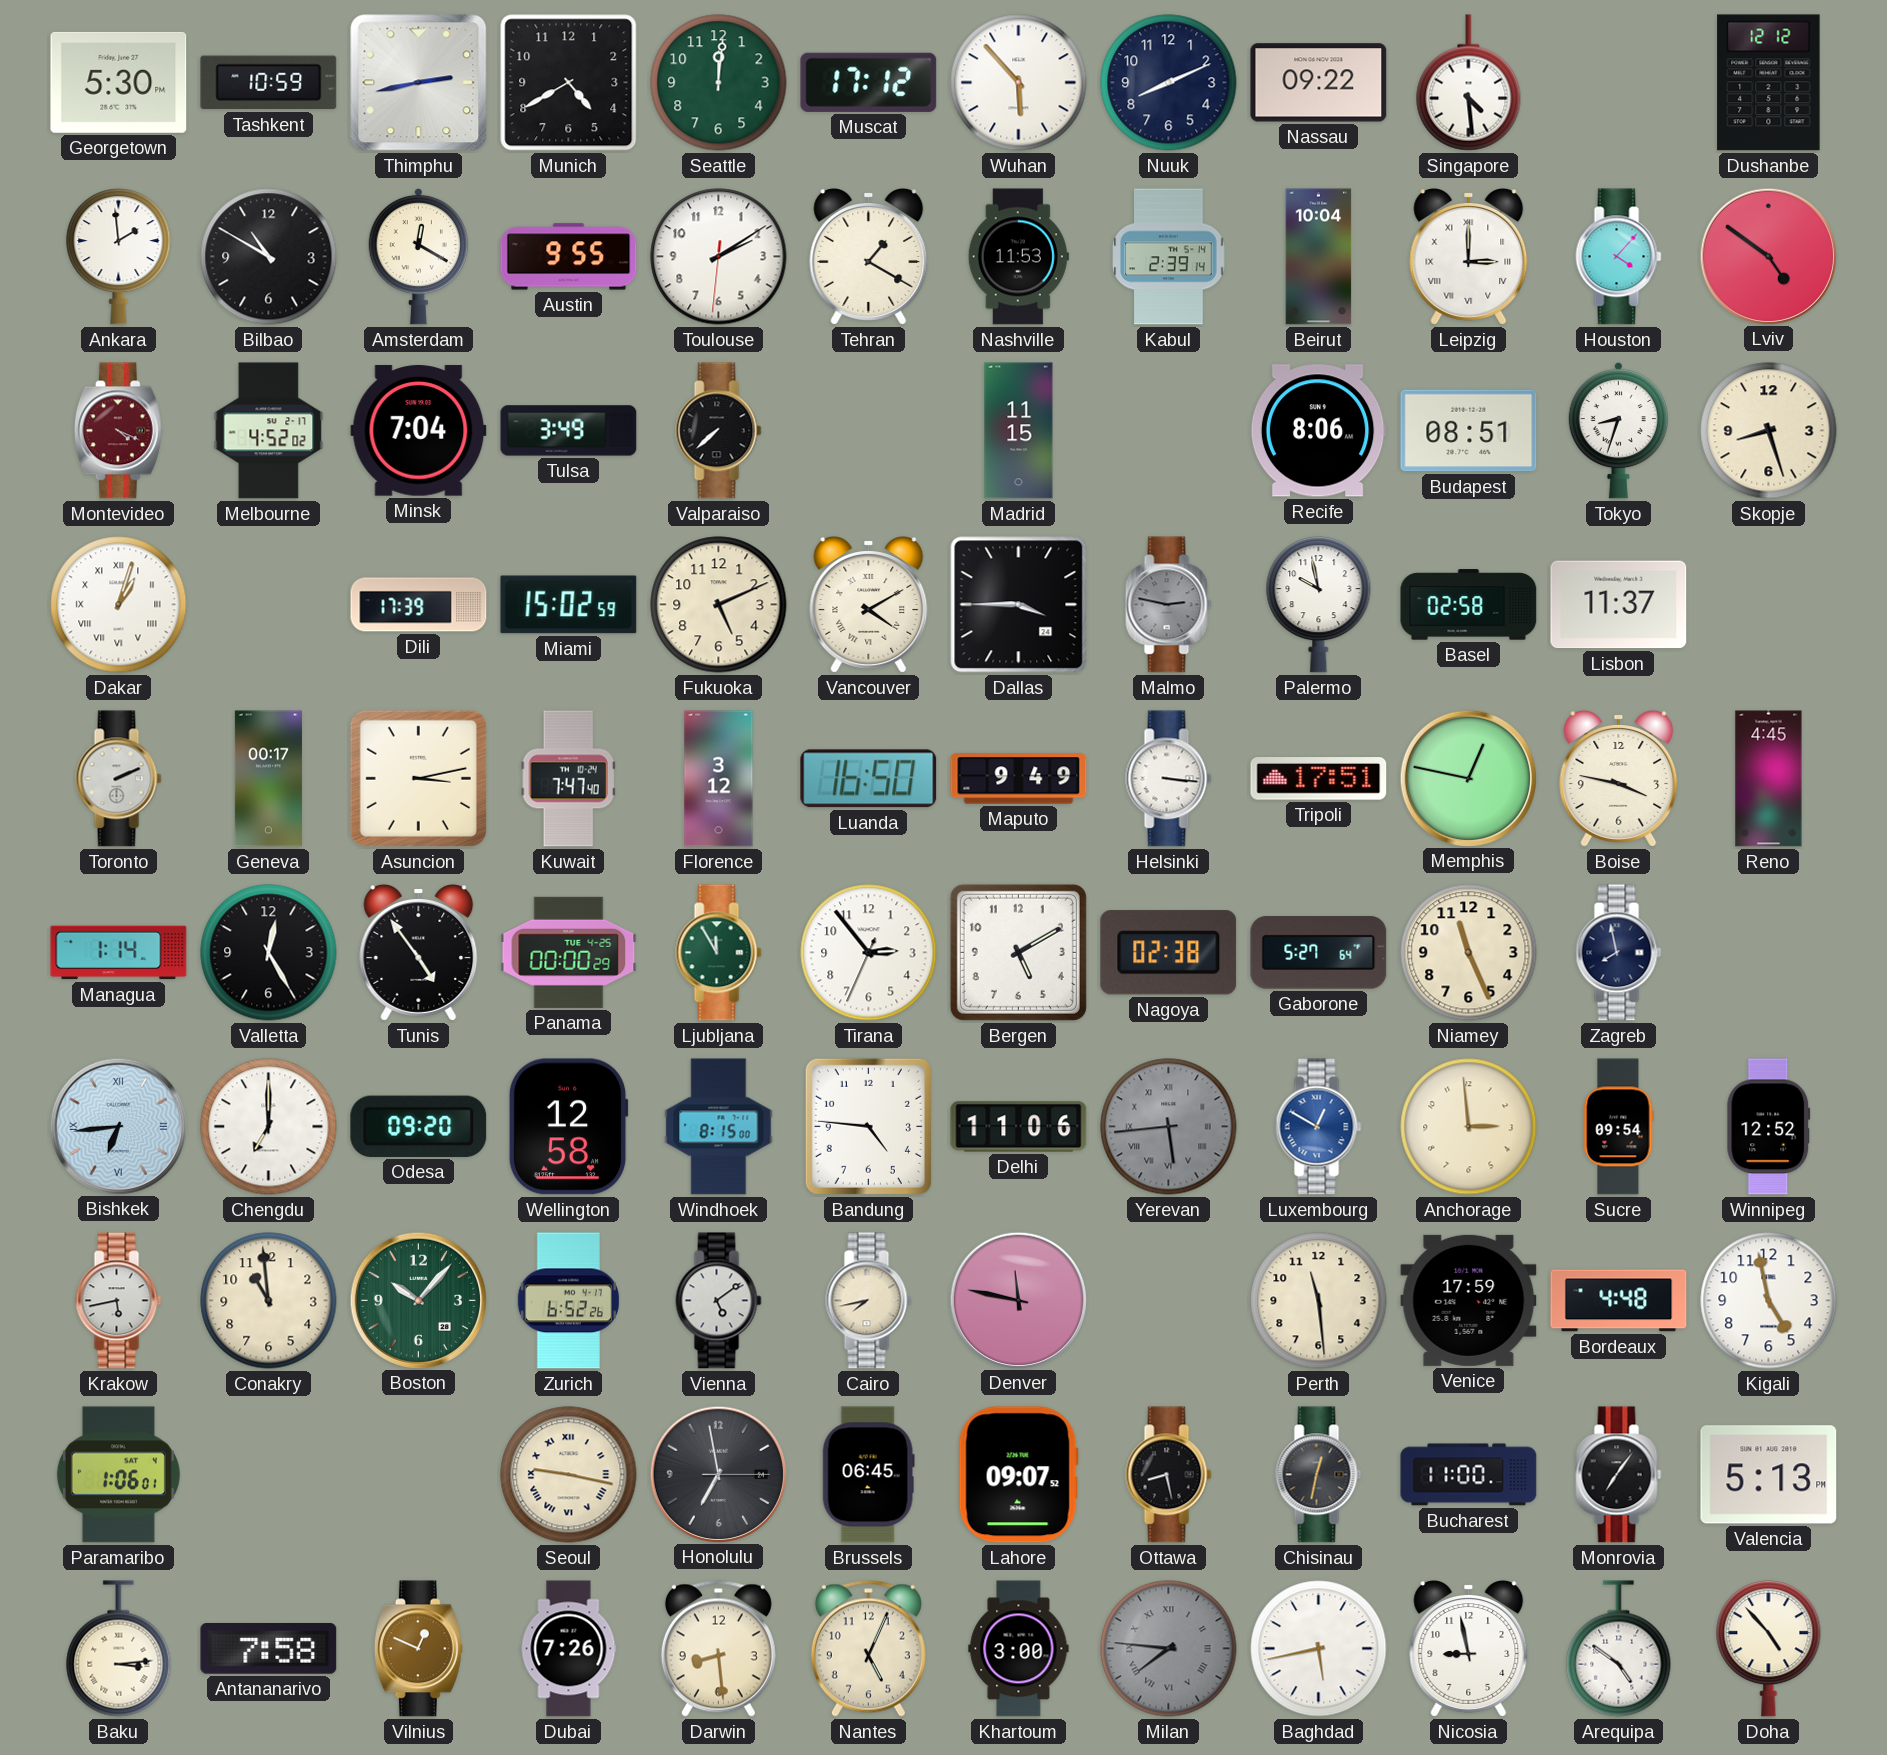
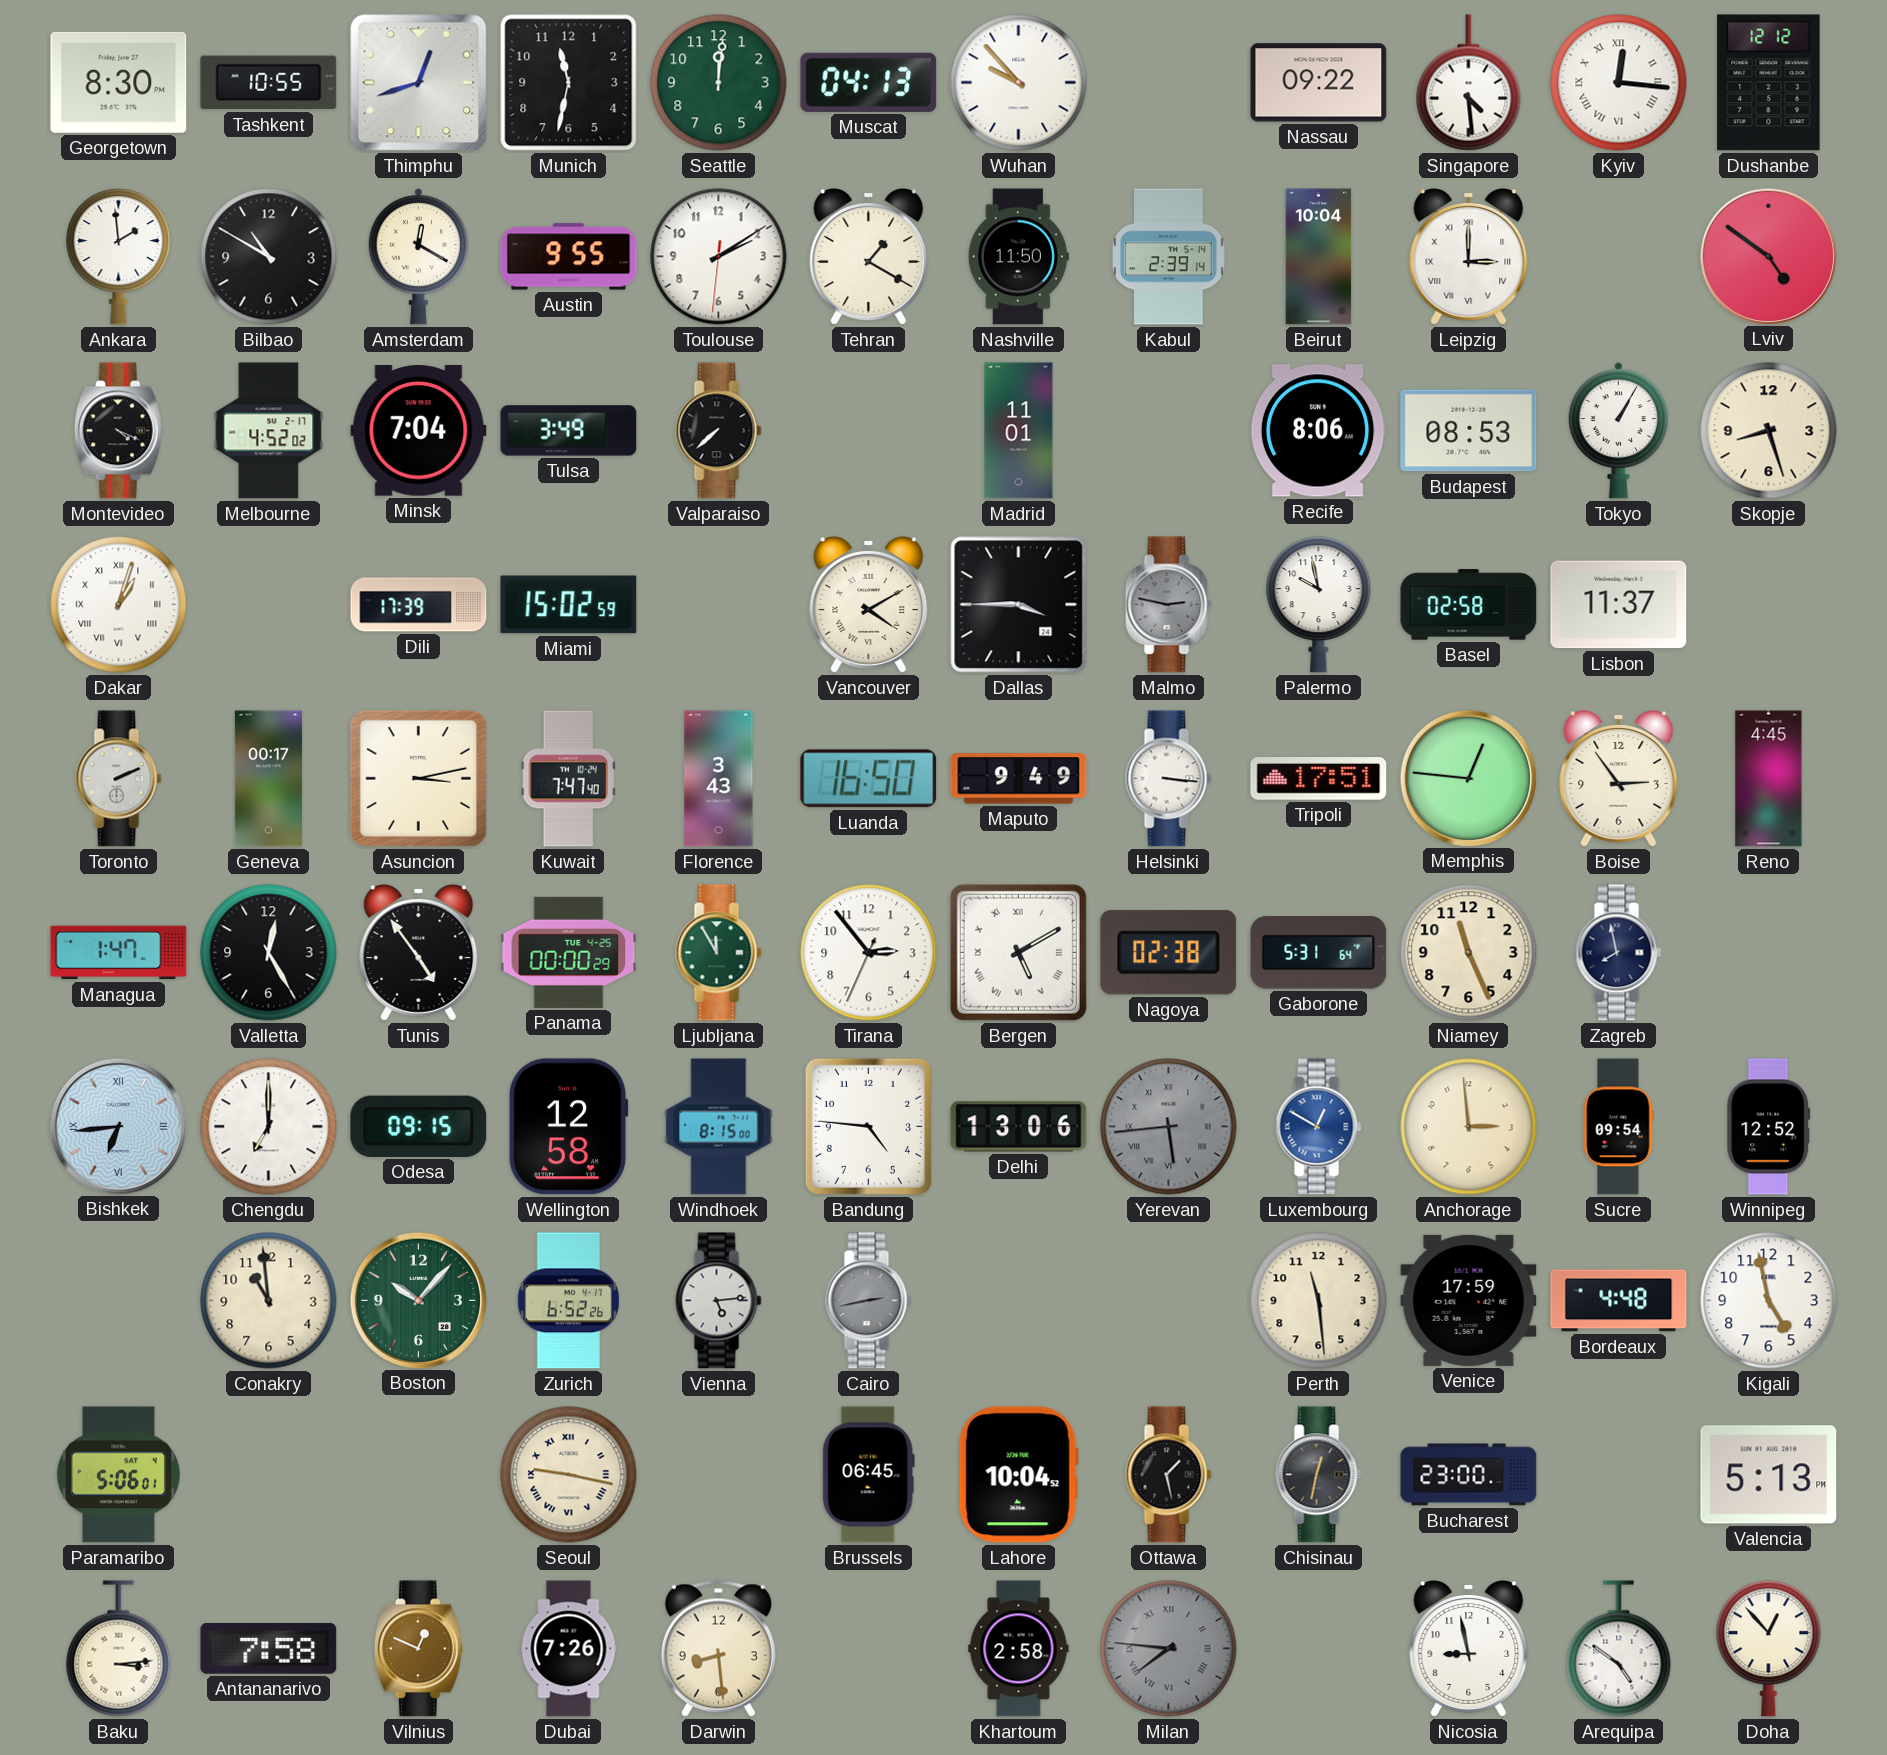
Georgetown: 5:30 -> 8:30 (119, 82)
Tashkent: 10:59 -> 10:55 (269, 83)
Thimphu: 2:43 -> 12:42 (419, 83)
Munich: 4:40 -> 11:32 (569, 83)
Muscat: 17:12 -> 04:13 (869, 82)
Wuhan: 5:53 -> 9:53 (1019, 83)
Nuuk: 8:11 -> none (1169, 83)
Kyiv: none -> 12:16 (1619, 83)
Nashville: 11:53 -> 11:50 (1018, 257)
Houston: 4:07 -> none (1619, 257)
Montevideo dial: burgundy -> black (118, 431)
Madrid: 11:15 -> 11:01 (1019, 431)
Budapest: 08:51 -> 08:53 (1469, 431)
Tokyo: 8:33 -> 1:05 (1618, 430)
Fukuoka: 5:11 -> none (719, 605)
Florence: 3:12 -> 3:43 (719, 779)
Memphis: 12:47 -> 12:46 (1468, 778)
Boise: 3:47 -> 2:54 (1619, 779)
Managua: 1:14 -> 1:47 (119, 953)
Bergen numerals: Arabic -> Roman (1018, 952)
Gaborone: 5:27 -> 5:31 (1319, 953)
Odesa: 09:20 -> 09:15 (419, 1126)
Delhi: 11:06 -> 13:06 (1019, 1127)
Krakow: 5:43 -> none (119, 1301)
Vienna: 5:09 -> 5:14 (719, 1301)
Cairo: 7:43 -> 2:43 (869, 1301)
Cairo dial: cream -> grey (869, 1301)
Denver: 11:47 -> none (1018, 1300)
Paramaribo: 1:06 -> 5:06 (118, 1475)
Honolulu: 6:58 -> none (718, 1474)
Lahore: 09:07 -> 10:04 (1018, 1475)
Ottawa: 8:28 -> 1:28 (1169, 1475)
Bucharest: 11:00 -> 23:00 (1469, 1475)
Monrovia: 7:06 -> none (1619, 1475)
Nantes: 5:04 -> none (868, 1648)
Khartoum: 3:00 -> 2:58 (1019, 1649)
Baghdad: 5:43 -> none (1319, 1649)
Doha: 4:53 -> 12:53 (1769, 1649)
